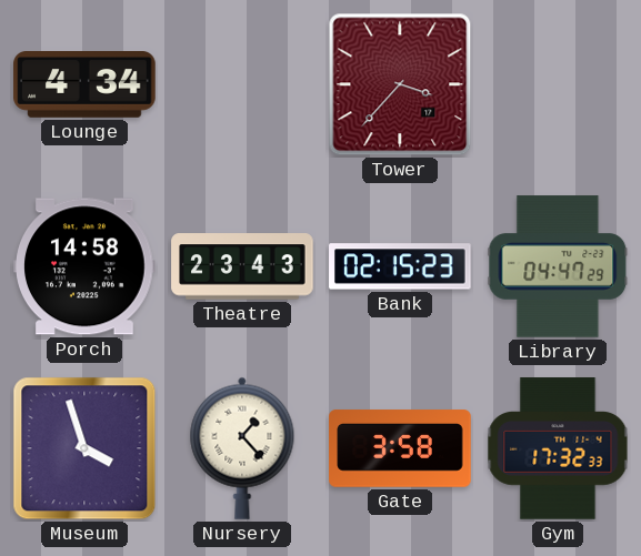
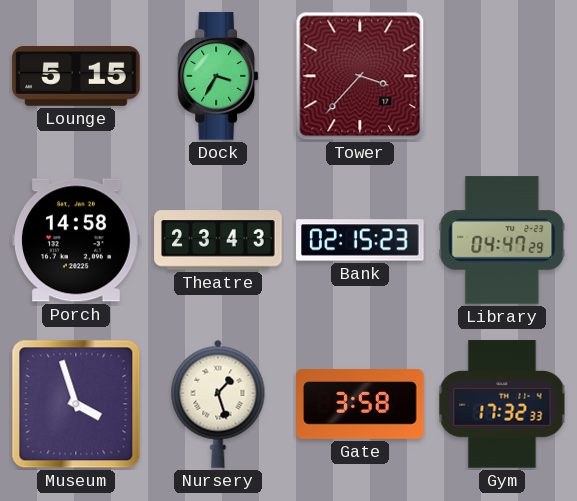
Lounge: 4:34 -> 5:15 (76, 77)
Dock: none -> 3:35 (218, 76)
Nursery: 1:23 -> 1:27 (218, 404)
